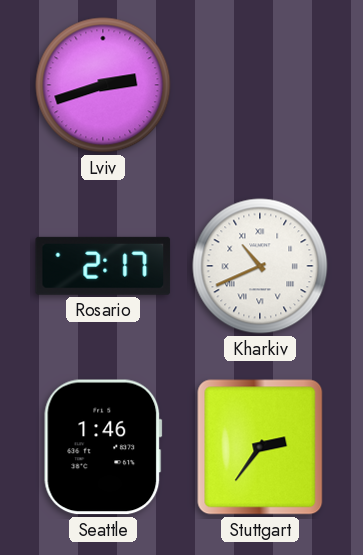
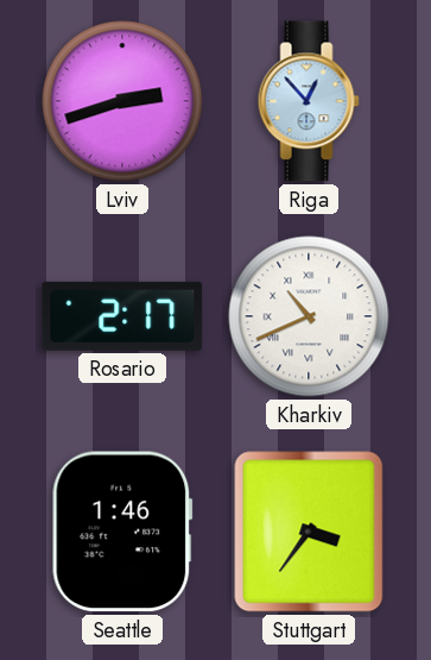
Riga: none -> 12:53 (309, 101)
Stuttgart: 2:36 -> 3:36 (309, 532)
